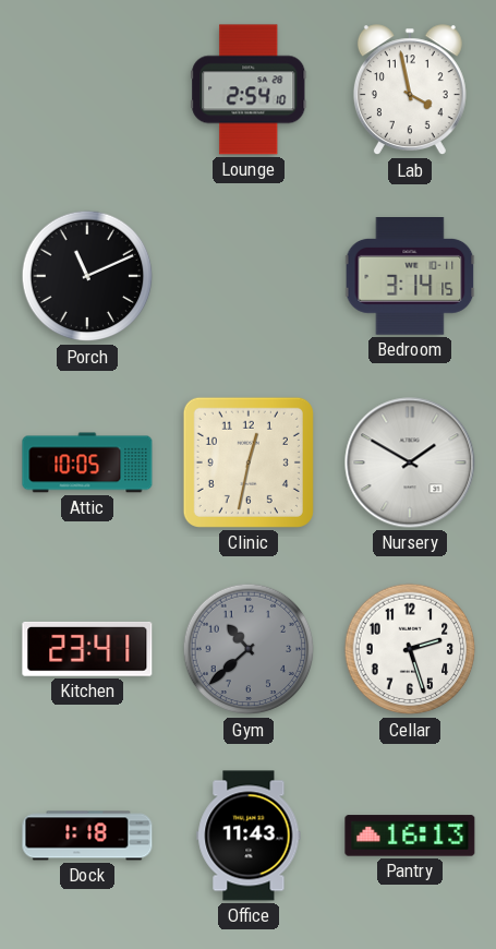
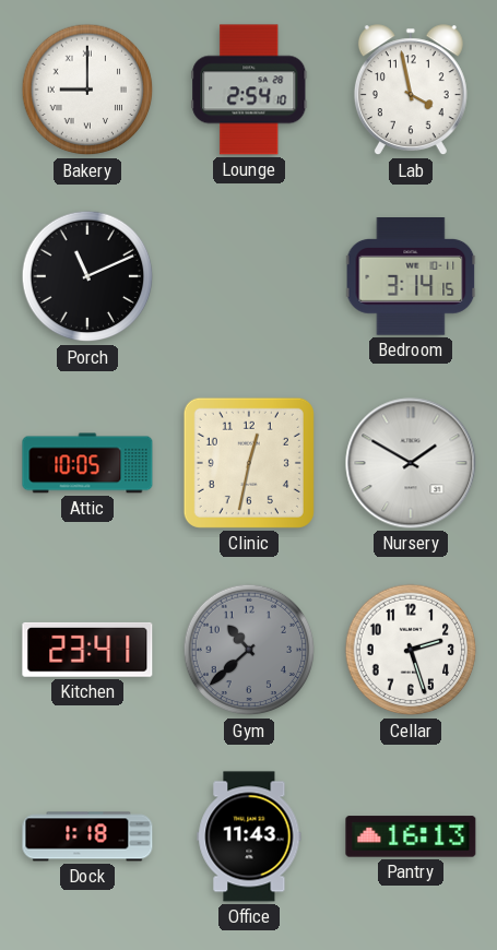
Bakery: none -> 9:00 (87, 90)
